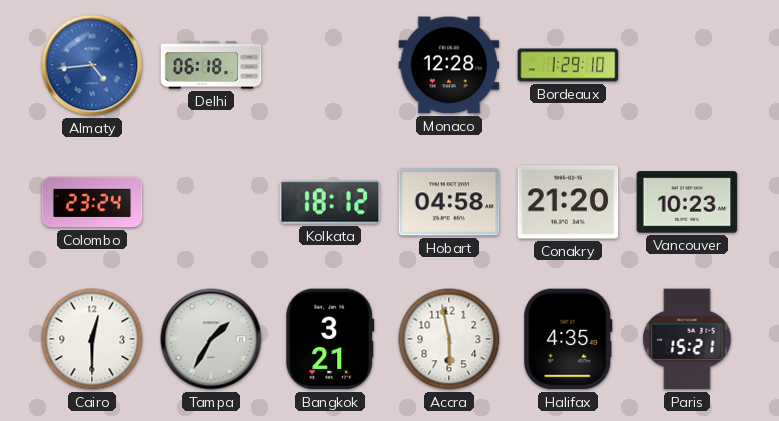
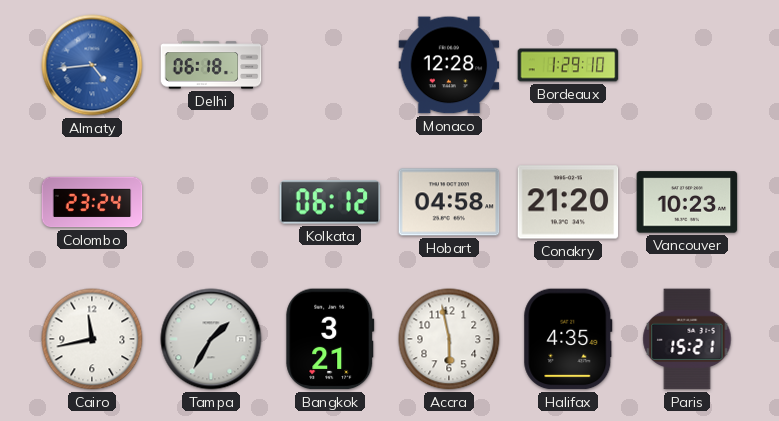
Kolkata: 18:12 -> 06:12 (330, 202)
Cairo: 12:30 -> 11:43 (92, 339)
